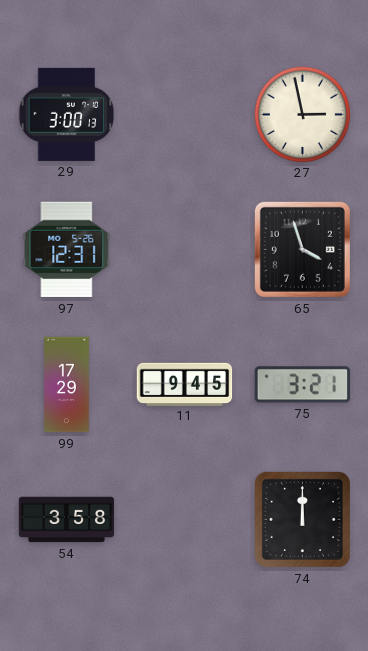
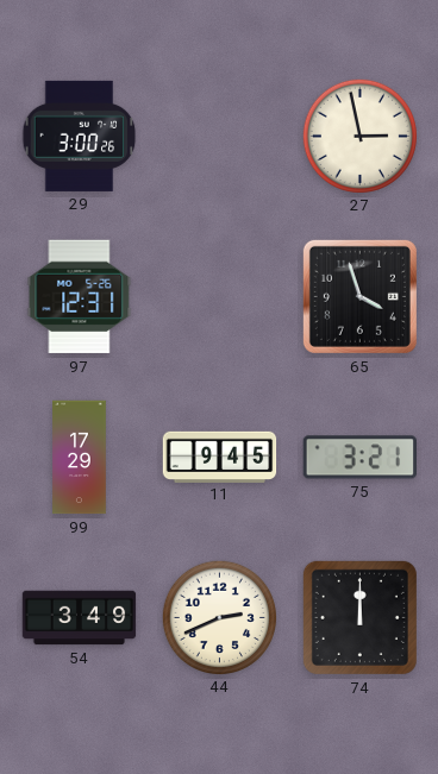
29: 3:00:13 -> 3:00:26 (80, 136)
54: 3:58 -> 3:49 (80, 618)
44: none -> 2:41 (219, 617)
